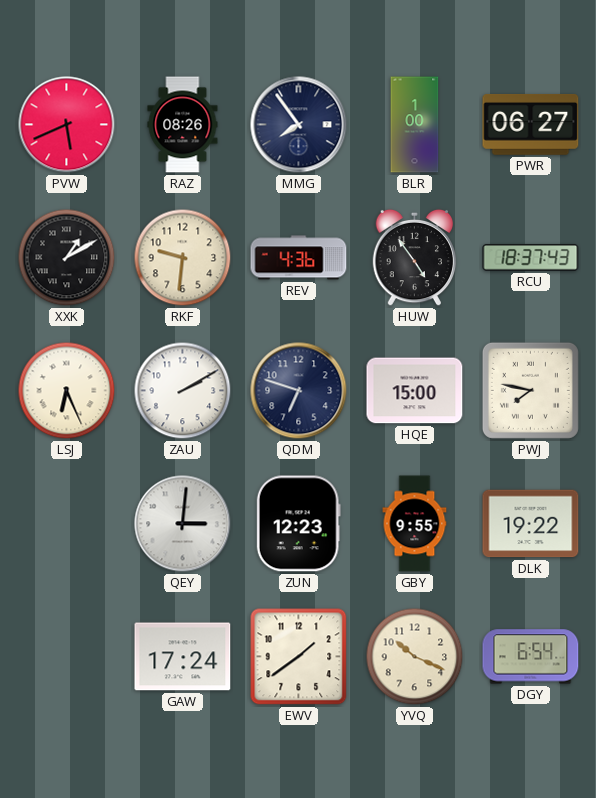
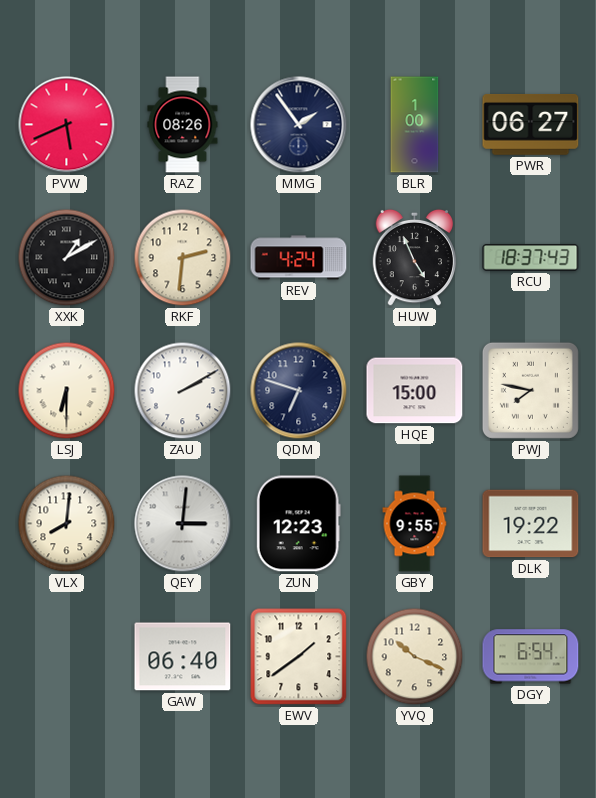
MMG: 7:54 -> 1:54 (299, 125)
RKF: 9:31 -> 2:31 (183, 258)
REV: 4:36 -> 4:24 (299, 258)
HUW: 4:54 -> 4:56 (415, 258)
LSJ: 6:26 -> 6:30 (67, 391)
VLX: none -> 8:01 (67, 524)
GAW: 17:24 -> 06:40 (183, 657)
